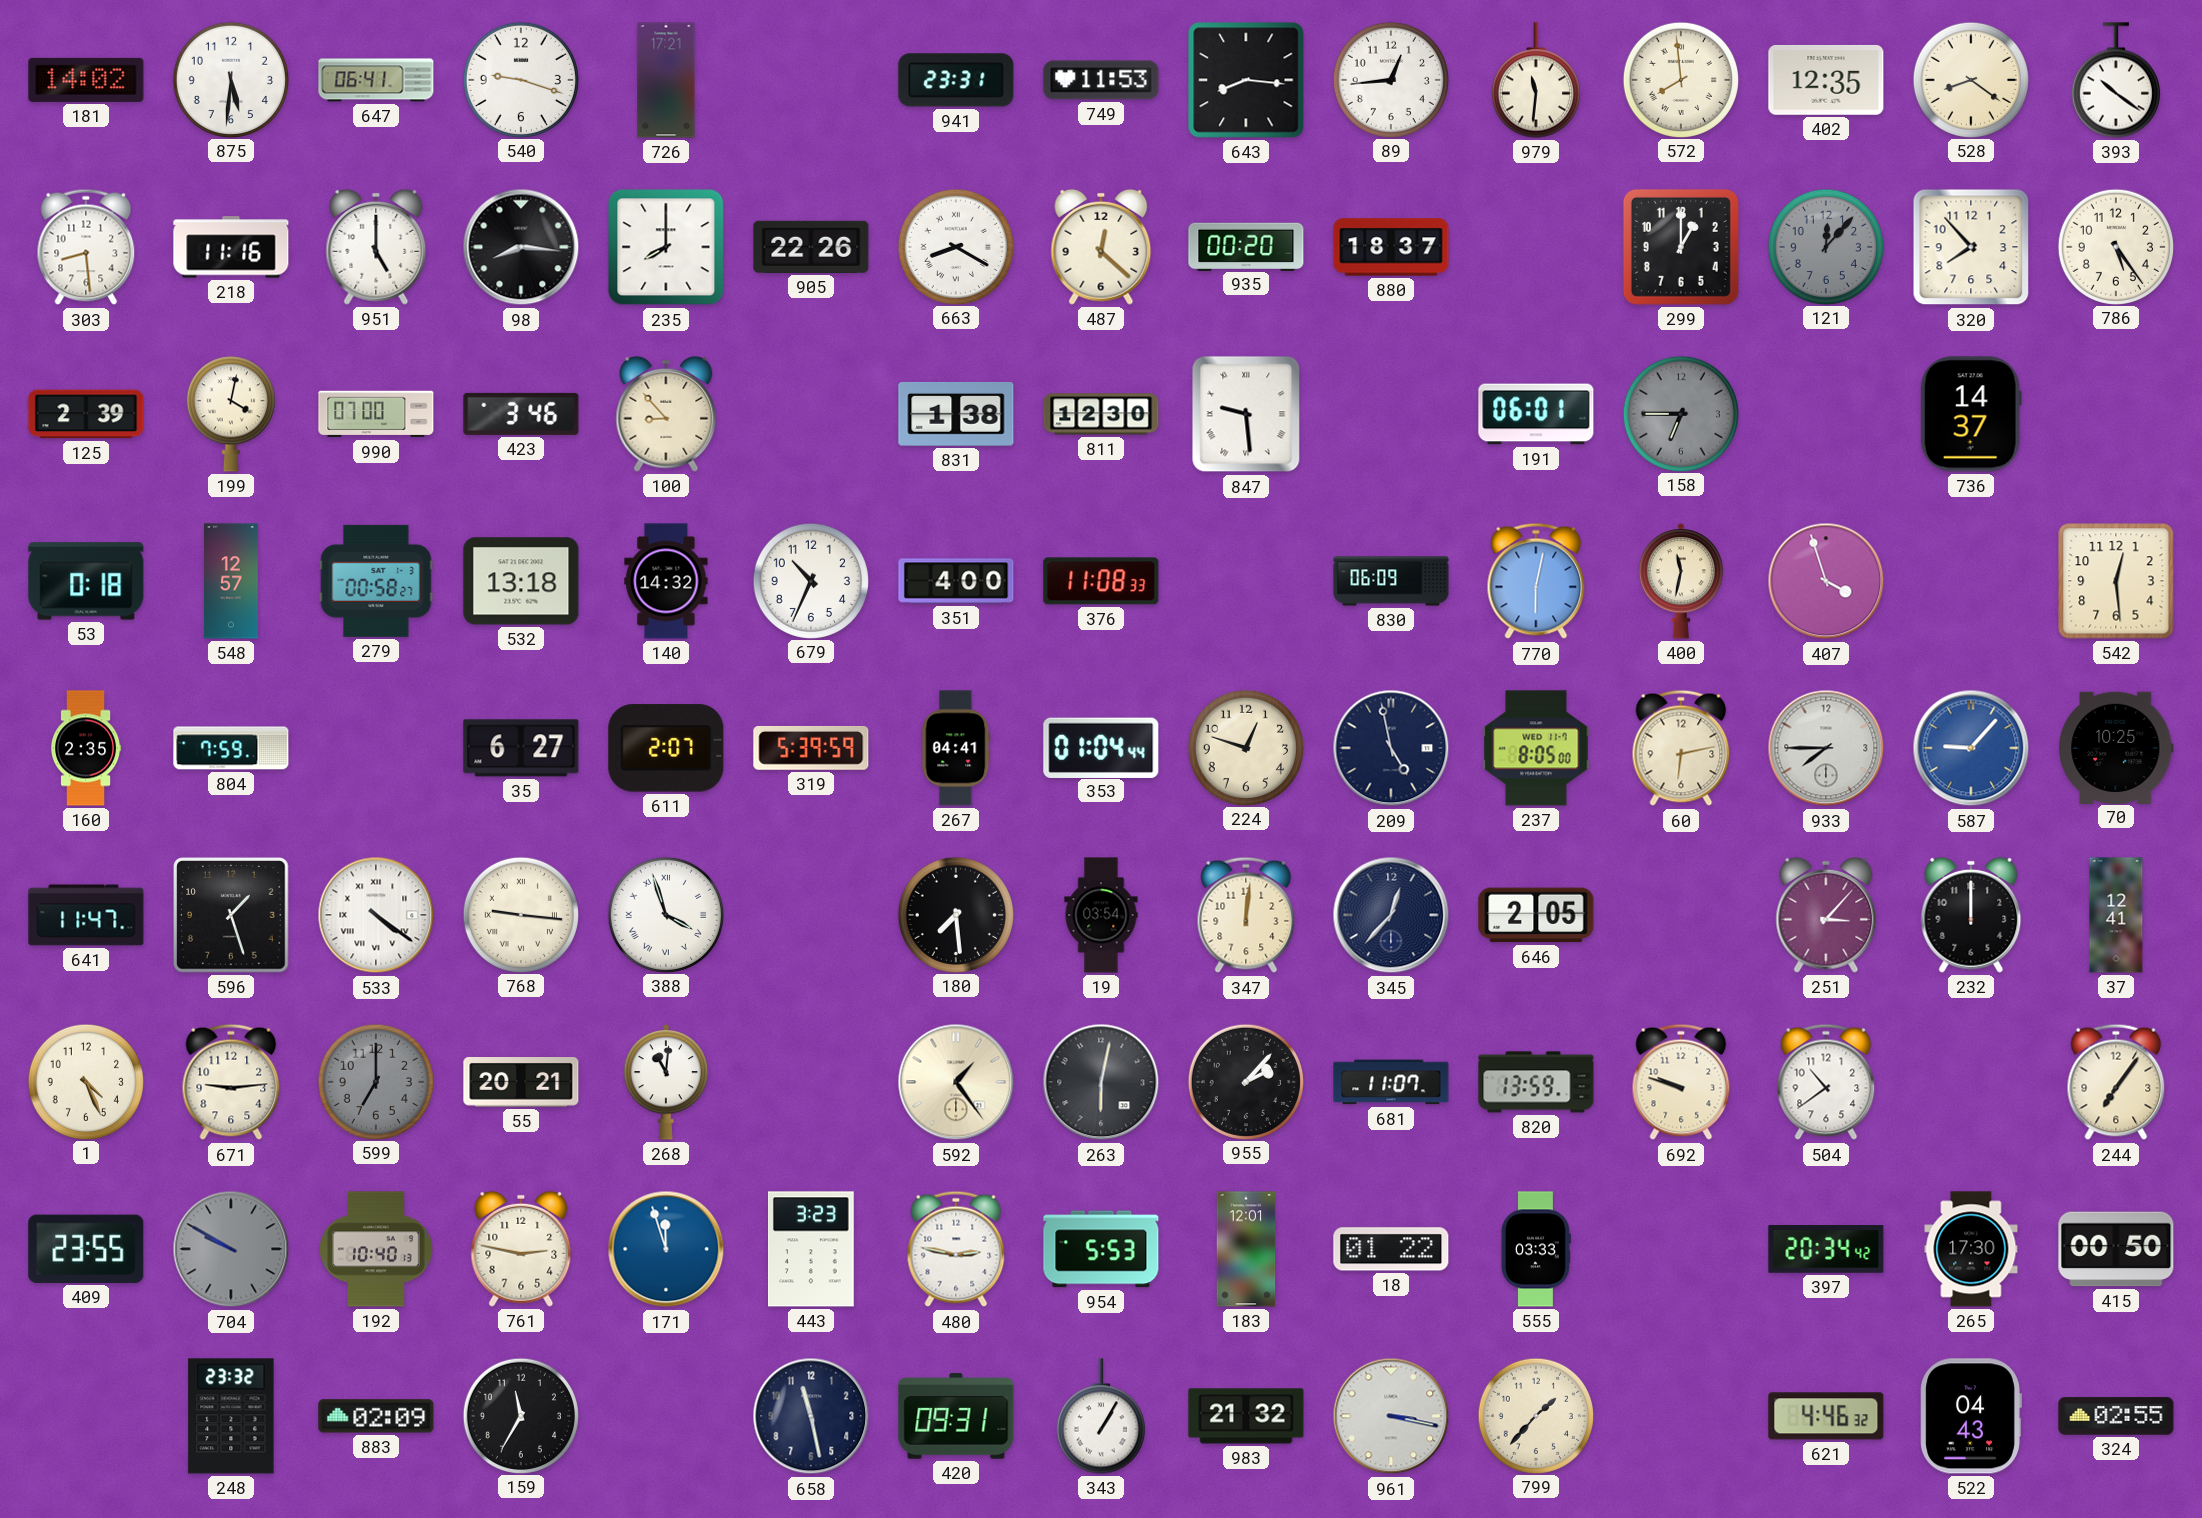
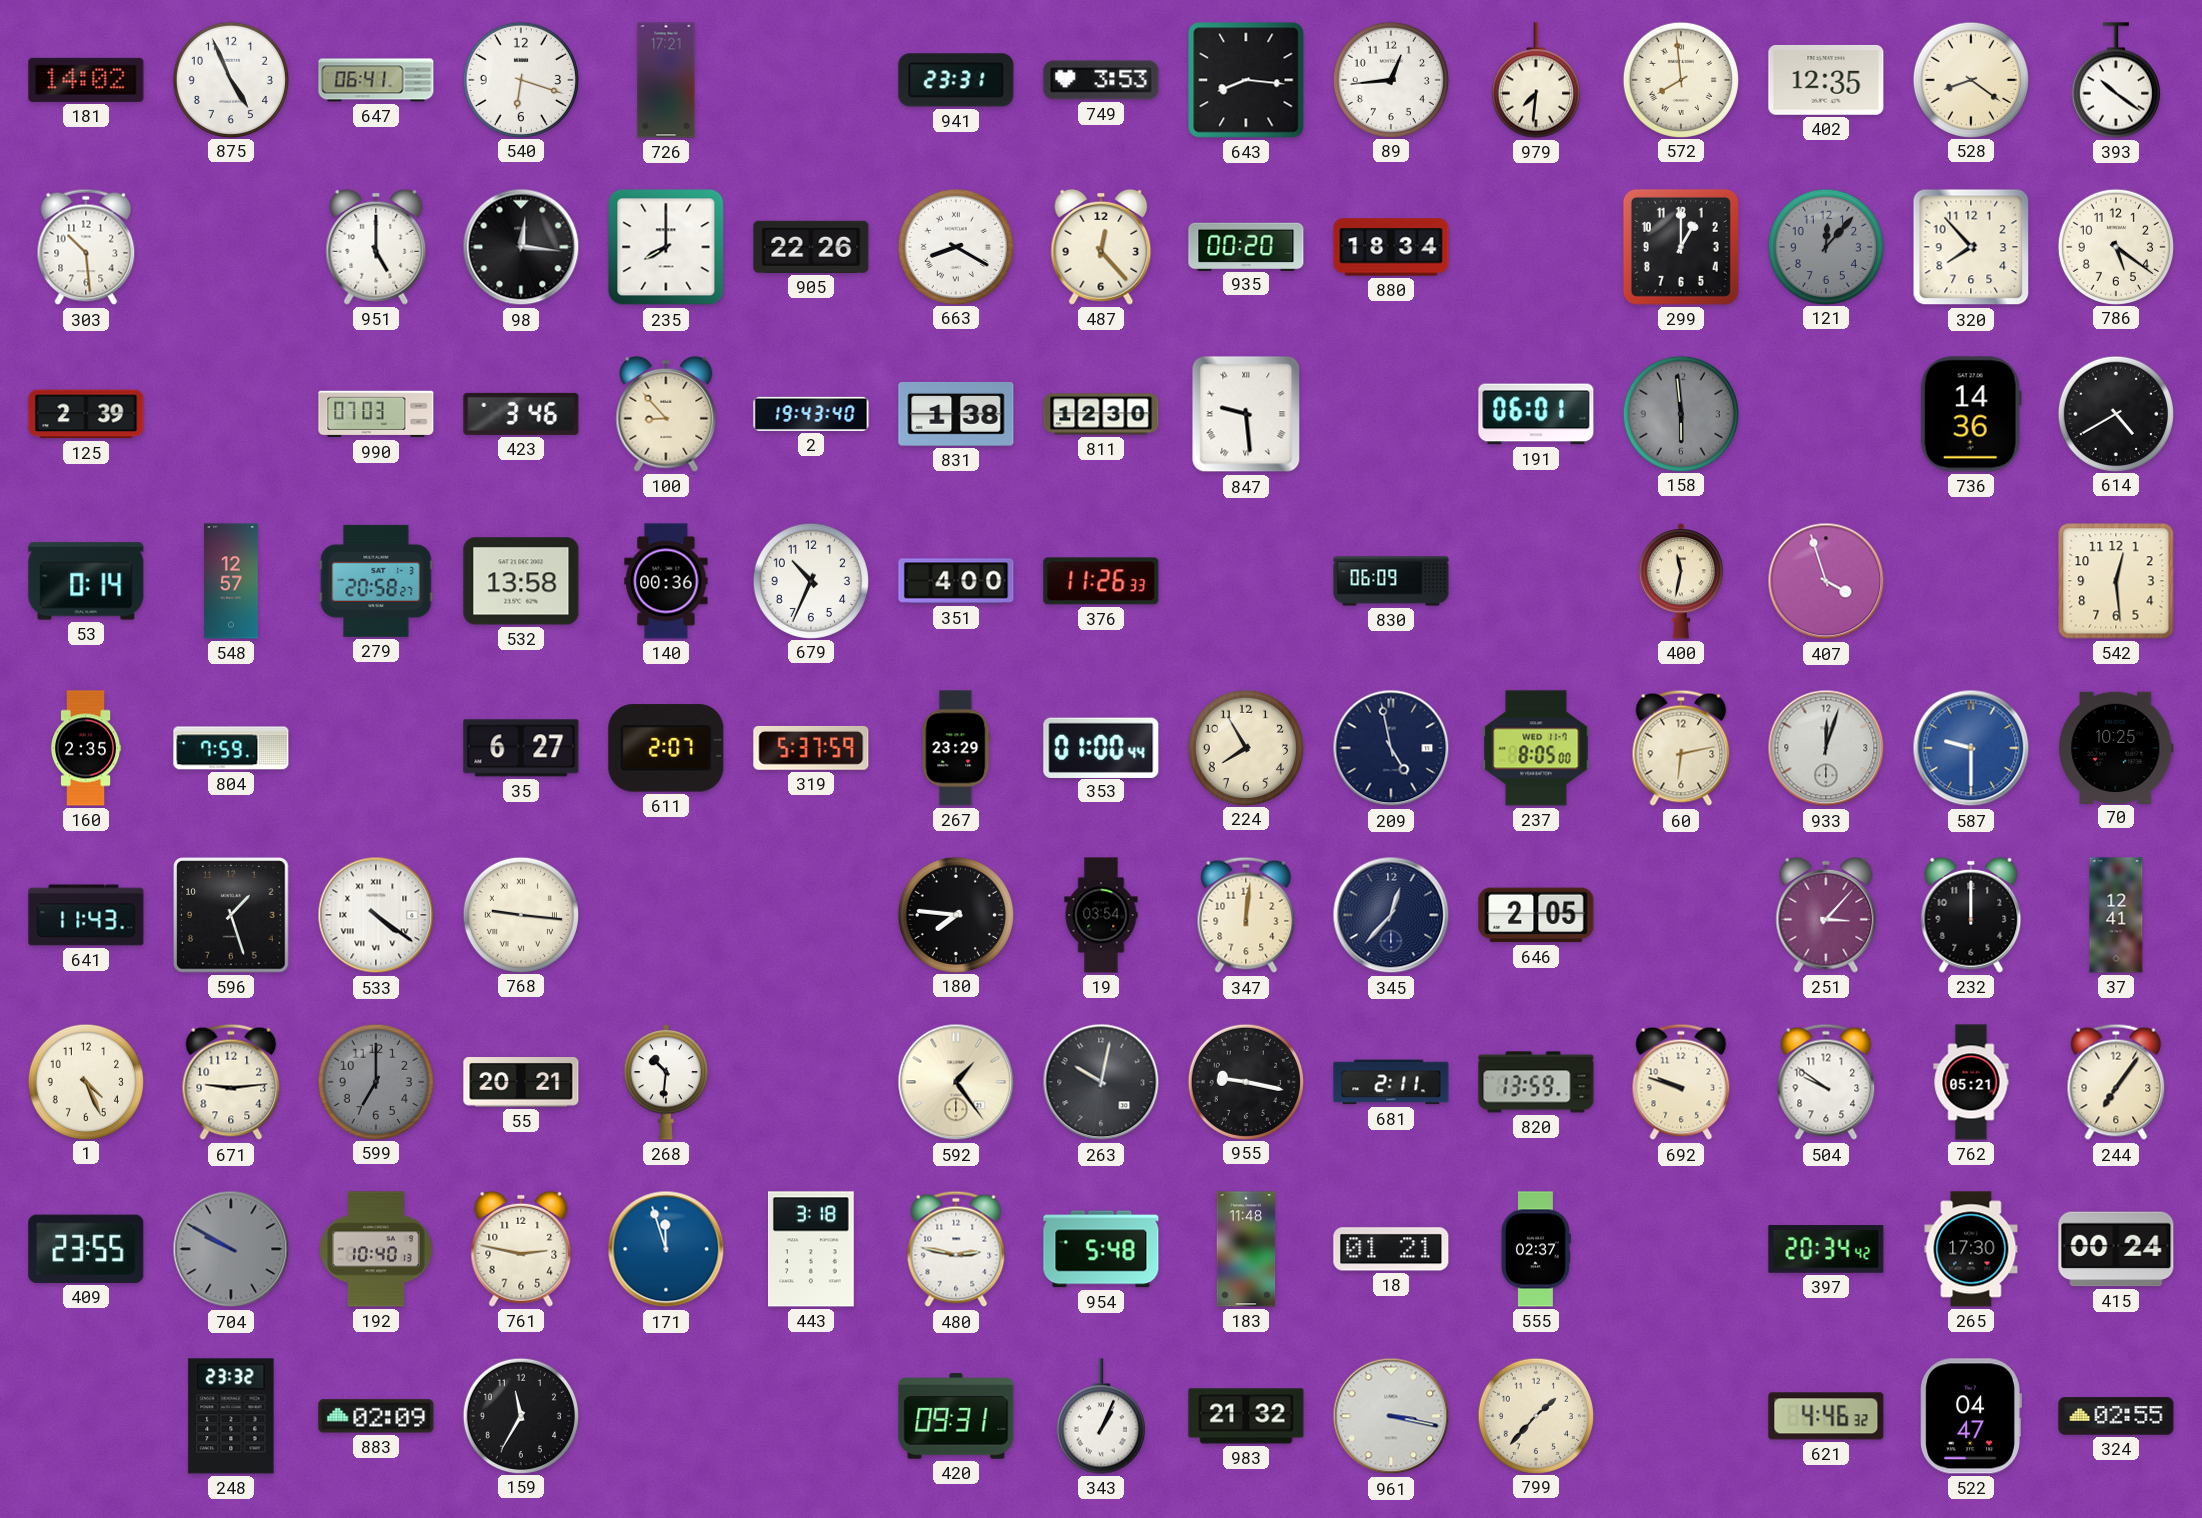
875: 5:31 -> 4:56 (230, 79)
540: 9:18 -> 6:18 (520, 79)
749: 11:53 -> 3:53 (1101, 80)
979: 11:31 -> 7:31 (1536, 80)
303: 8:29 -> 10:29 (86, 247)
218: 11:16 -> none (231, 247)
98: 8:16 -> 12:16 (521, 247)
487: 12:22 -> 12:23 (1101, 247)
880: 18:37 -> 18:34 (1391, 247)
786: 5:24 -> 5:21 (2115, 246)
199: 4:02 -> none (231, 414)
990: 07:00 -> 07:03 (376, 414)
2: none -> 19:43 (811, 414)
158: 6:45 -> 5:59 (1680, 413)
736: 14:37 -> 14:36 (1971, 414)
614: none -> 4:40 (2115, 413)
53: 0:18 -> 0:14 (86, 581)
279: 00:58 -> 20:58 (376, 581)
532: 13:18 -> 13:58 (521, 581)
140: 14:32 -> 00:36 (666, 581)
376: 11:08 -> 11:26 (1101, 581)
770: 6:02 -> none (1536, 581)
319: 5:39 -> 5:37 (811, 748)
267: 04:41 -> 23:29 (956, 748)
353: 01:04 -> 01:00 (1101, 747)
224: 12:48 -> 7:55 (1245, 747)
933: 7:45 -> 12:03 (1826, 748)
587: 9:07 -> 9:30 (1971, 748)
641: 11:47 -> 11:43 (86, 915)
388: 3:57 -> none (665, 914)
180: 7:29 -> 7:46 (955, 914)
268: 11:01 -> 10:31 (666, 1083)
263: 6:02 -> 10:02 (1101, 1082)
955: 2:07 -> 9:17 (1245, 1081)
681: 11:07 -> 2:11 (1391, 1082)
504: 10:39 -> 9:51 (1826, 1082)
762: none -> 05:21 (1971, 1082)
443: 3:23 -> 3:18 (812, 1249)
954: 5:53 -> 5:48 (1101, 1249)
183: 12:01 -> 11:48 (1246, 1249)
18: 01:22 -> 01:21 (1391, 1249)
555: 03:33 -> 02:37 (1535, 1249)
415: 00:50 -> 00:24 (2116, 1249)
658: 11:28 -> none (811, 1416)
343: 1:05 -> 1:04 (1101, 1416)
522: 04:43 -> 04:47 (1971, 1416)
